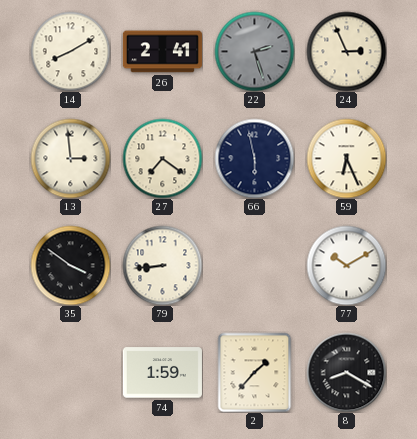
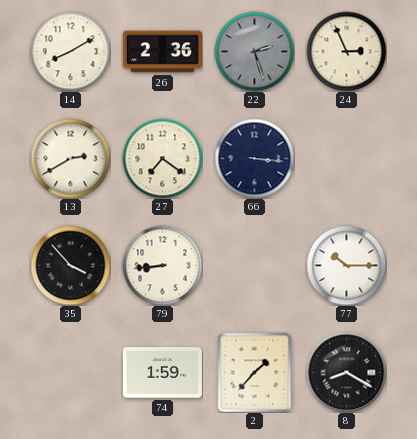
26: 2:41 -> 2:36 (162, 52)
13: 2:59 -> 2:40 (70, 158)
66: 5:58 -> 3:16 (254, 158)
59: 6:26 -> none (346, 158)
35: 3:51 -> 3:53 (70, 265)
77: 10:10 -> 10:15 (346, 265)
